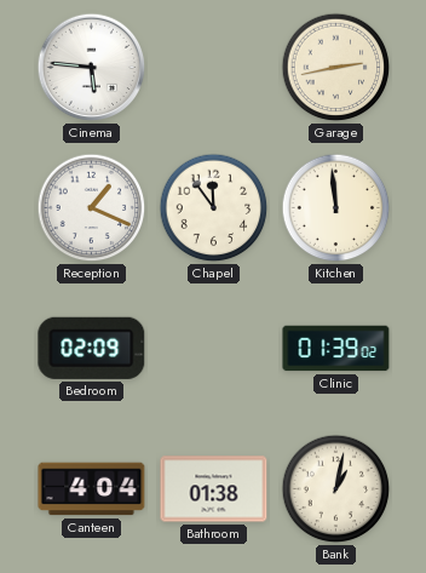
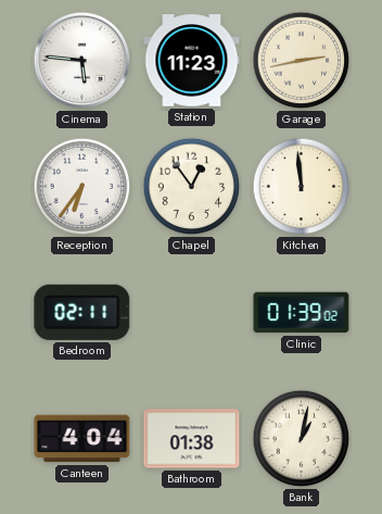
Station: none -> 11:23 (192, 61)
Reception: 1:19 -> 6:36 (82, 187)
Chapel: 11:54 -> 12:54 (192, 187)
Bedroom: 02:09 -> 02:11 (82, 312)
